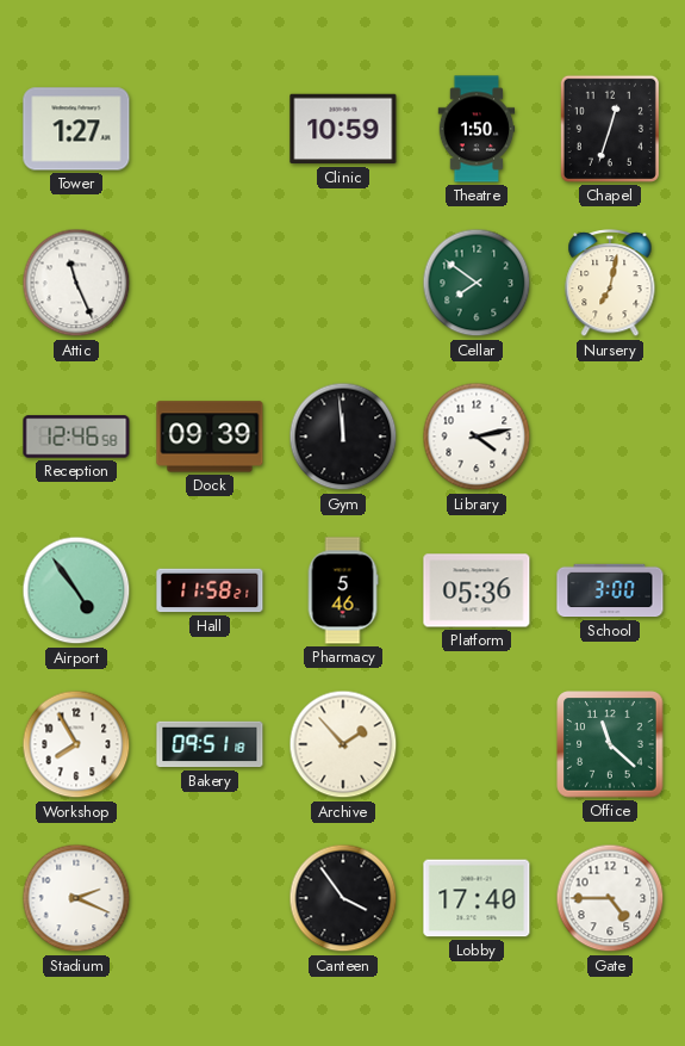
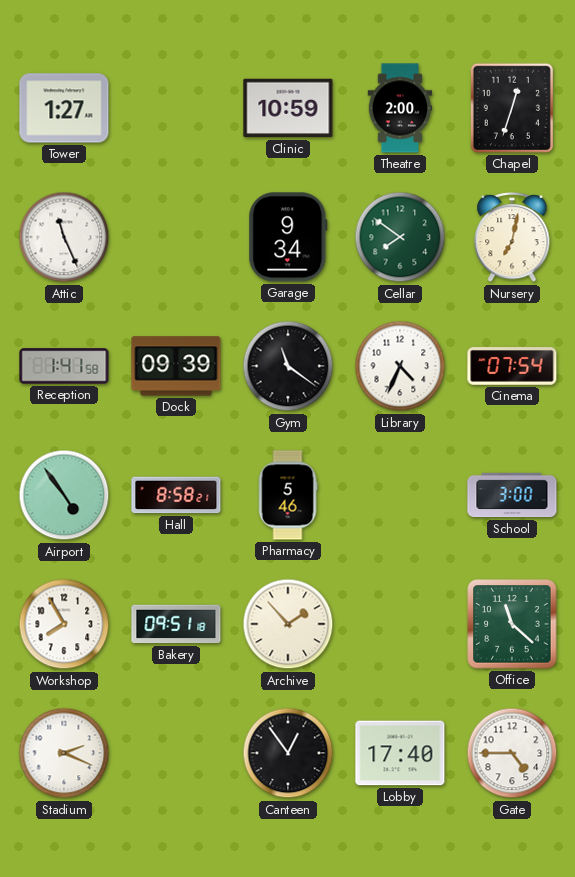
Theatre: 1:50 -> 2:00 (400, 108)
Garage: none -> 9:34 (288, 237)
Reception: 12:46 -> 1:41 (64, 366)
Gym: 11:59 -> 11:21 (288, 366)
Library: 4:13 -> 4:34 (400, 366)
Cinema: none -> 07:54 (512, 366)
Hall: 11:58 -> 8:58 (176, 495)
Platform: 05:36 -> none (477, 590)
Canteen: 3:54 -> 12:54 (288, 753)
